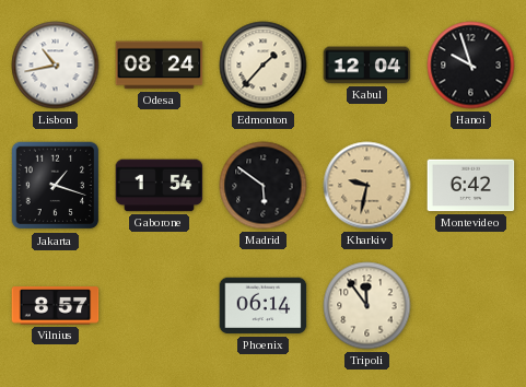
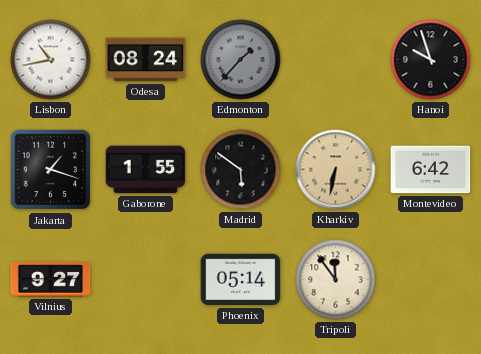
Edmonton dial: cream -> grey (241, 60)
Kabul: 12:04 -> none (367, 66)
Gaborone: 1:54 -> 1:55 (146, 170)
Kharkiv: 9:32 -> 6:32 (336, 170)
Vilnius: 8:57 -> 9:27 (51, 280)
Phoenix: 06:14 -> 05:14 (241, 280)
